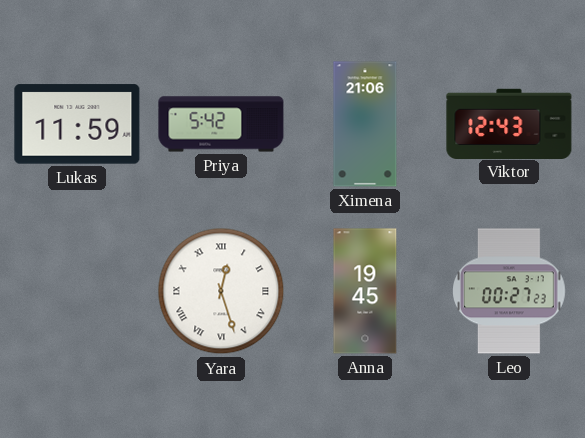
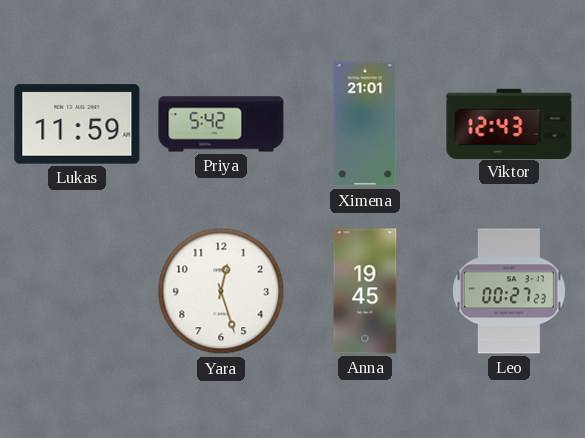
Ximena: 21:06 -> 21:01 (365, 124)
Yara numerals: Roman -> Arabic (221, 291)
